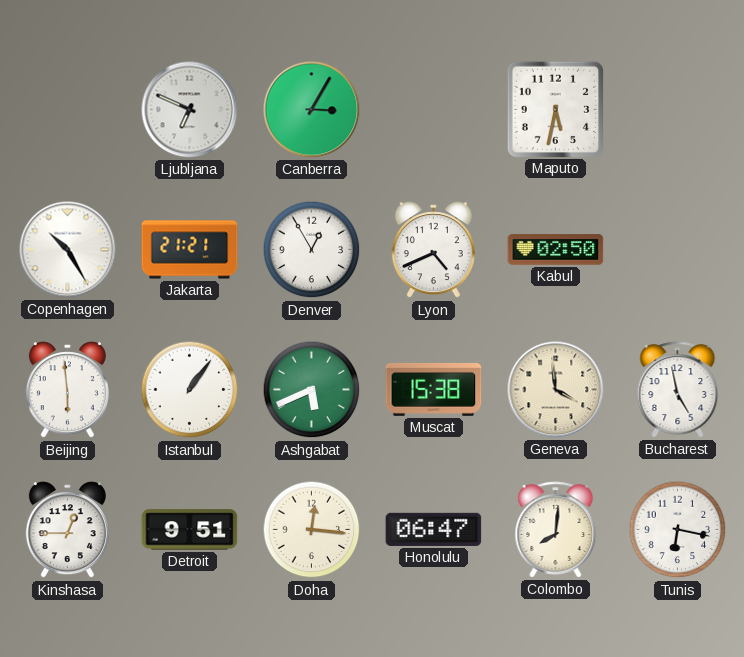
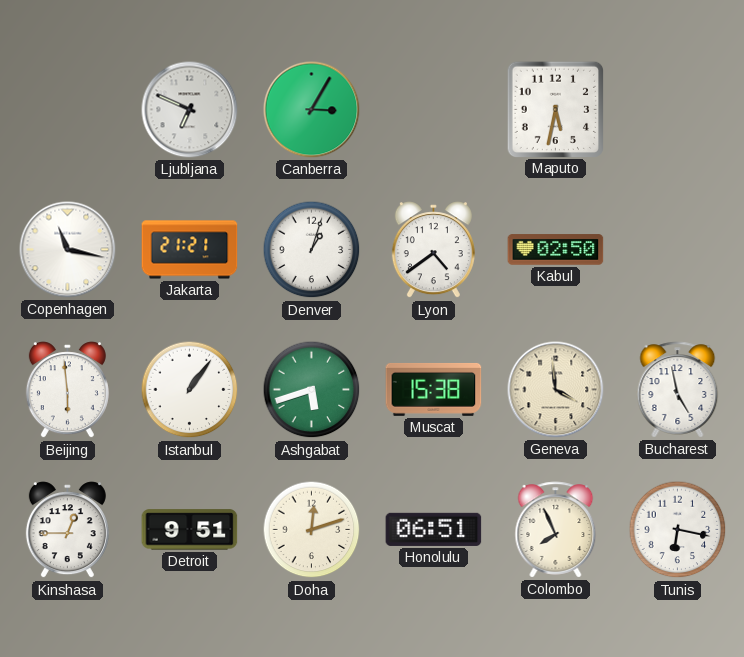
Copenhagen: 10:25 -> 11:17 (68, 250)
Denver: 12:55 -> 1:03 (312, 250)
Lyon: 4:41 -> 4:39 (433, 250)
Ashgabat: 5:41 -> 5:42 (312, 390)
Doha: 12:16 -> 12:12 (312, 530)
Honolulu: 06:47 -> 06:51 (434, 529)
Colombo: 8:01 -> 7:56 (556, 530)
